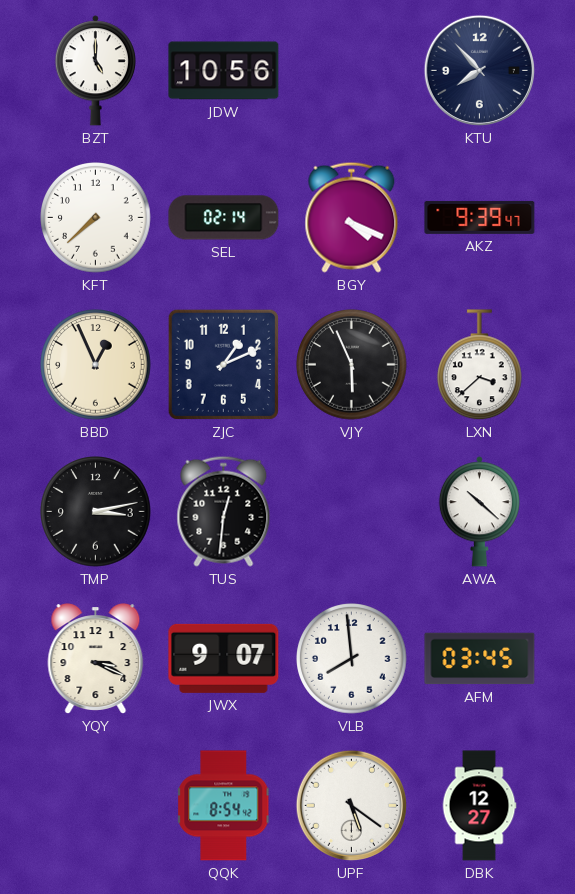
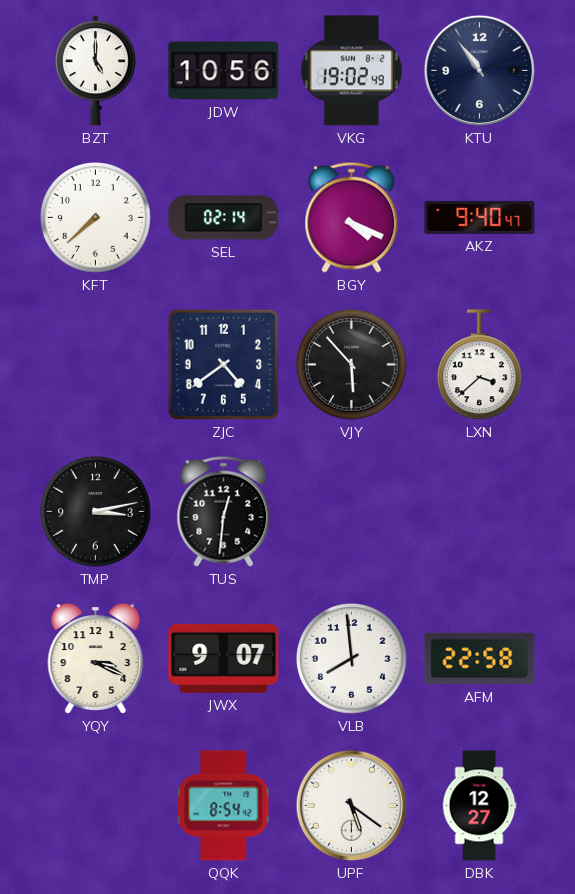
VKG: none -> 19:02 (351, 71)
KTU: 7:53 -> 10:54 (479, 70)
AKZ: 9:39 -> 9:40 (480, 217)
BBD: 12:56 -> none (96, 365)
ZJC: 1:11 -> 4:39 (223, 364)
VJY: 5:56 -> 5:53 (352, 365)
AWA: 10:22 -> none (479, 512)
AFM: 03:45 -> 22:58 (480, 659)
